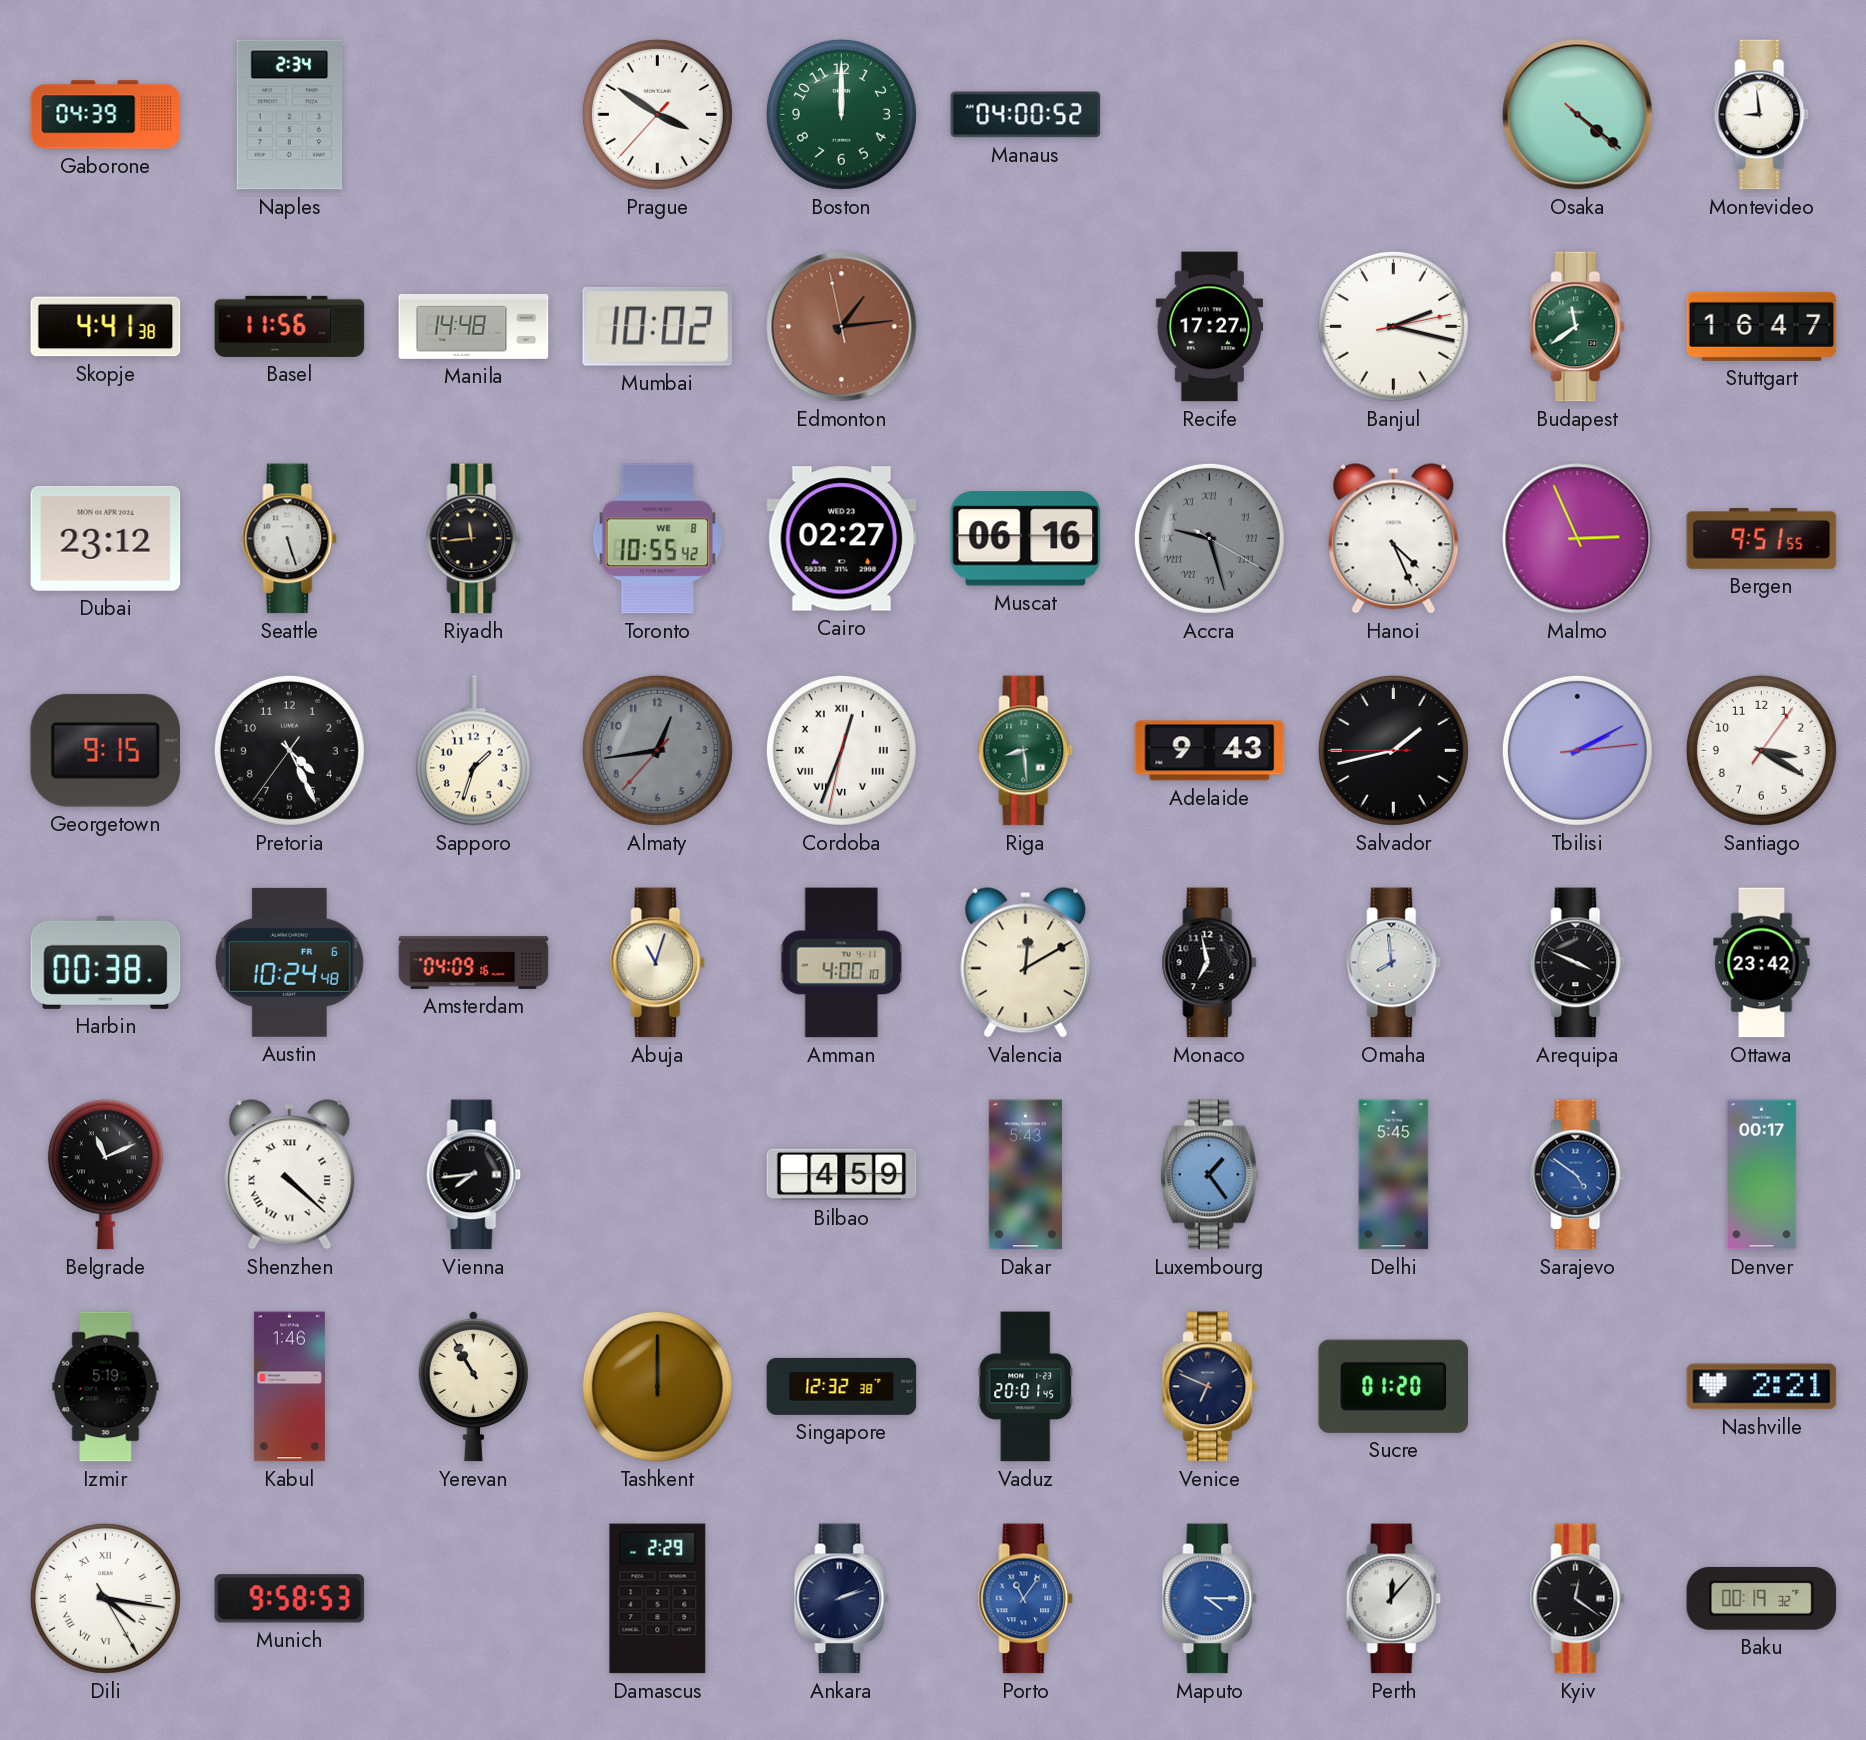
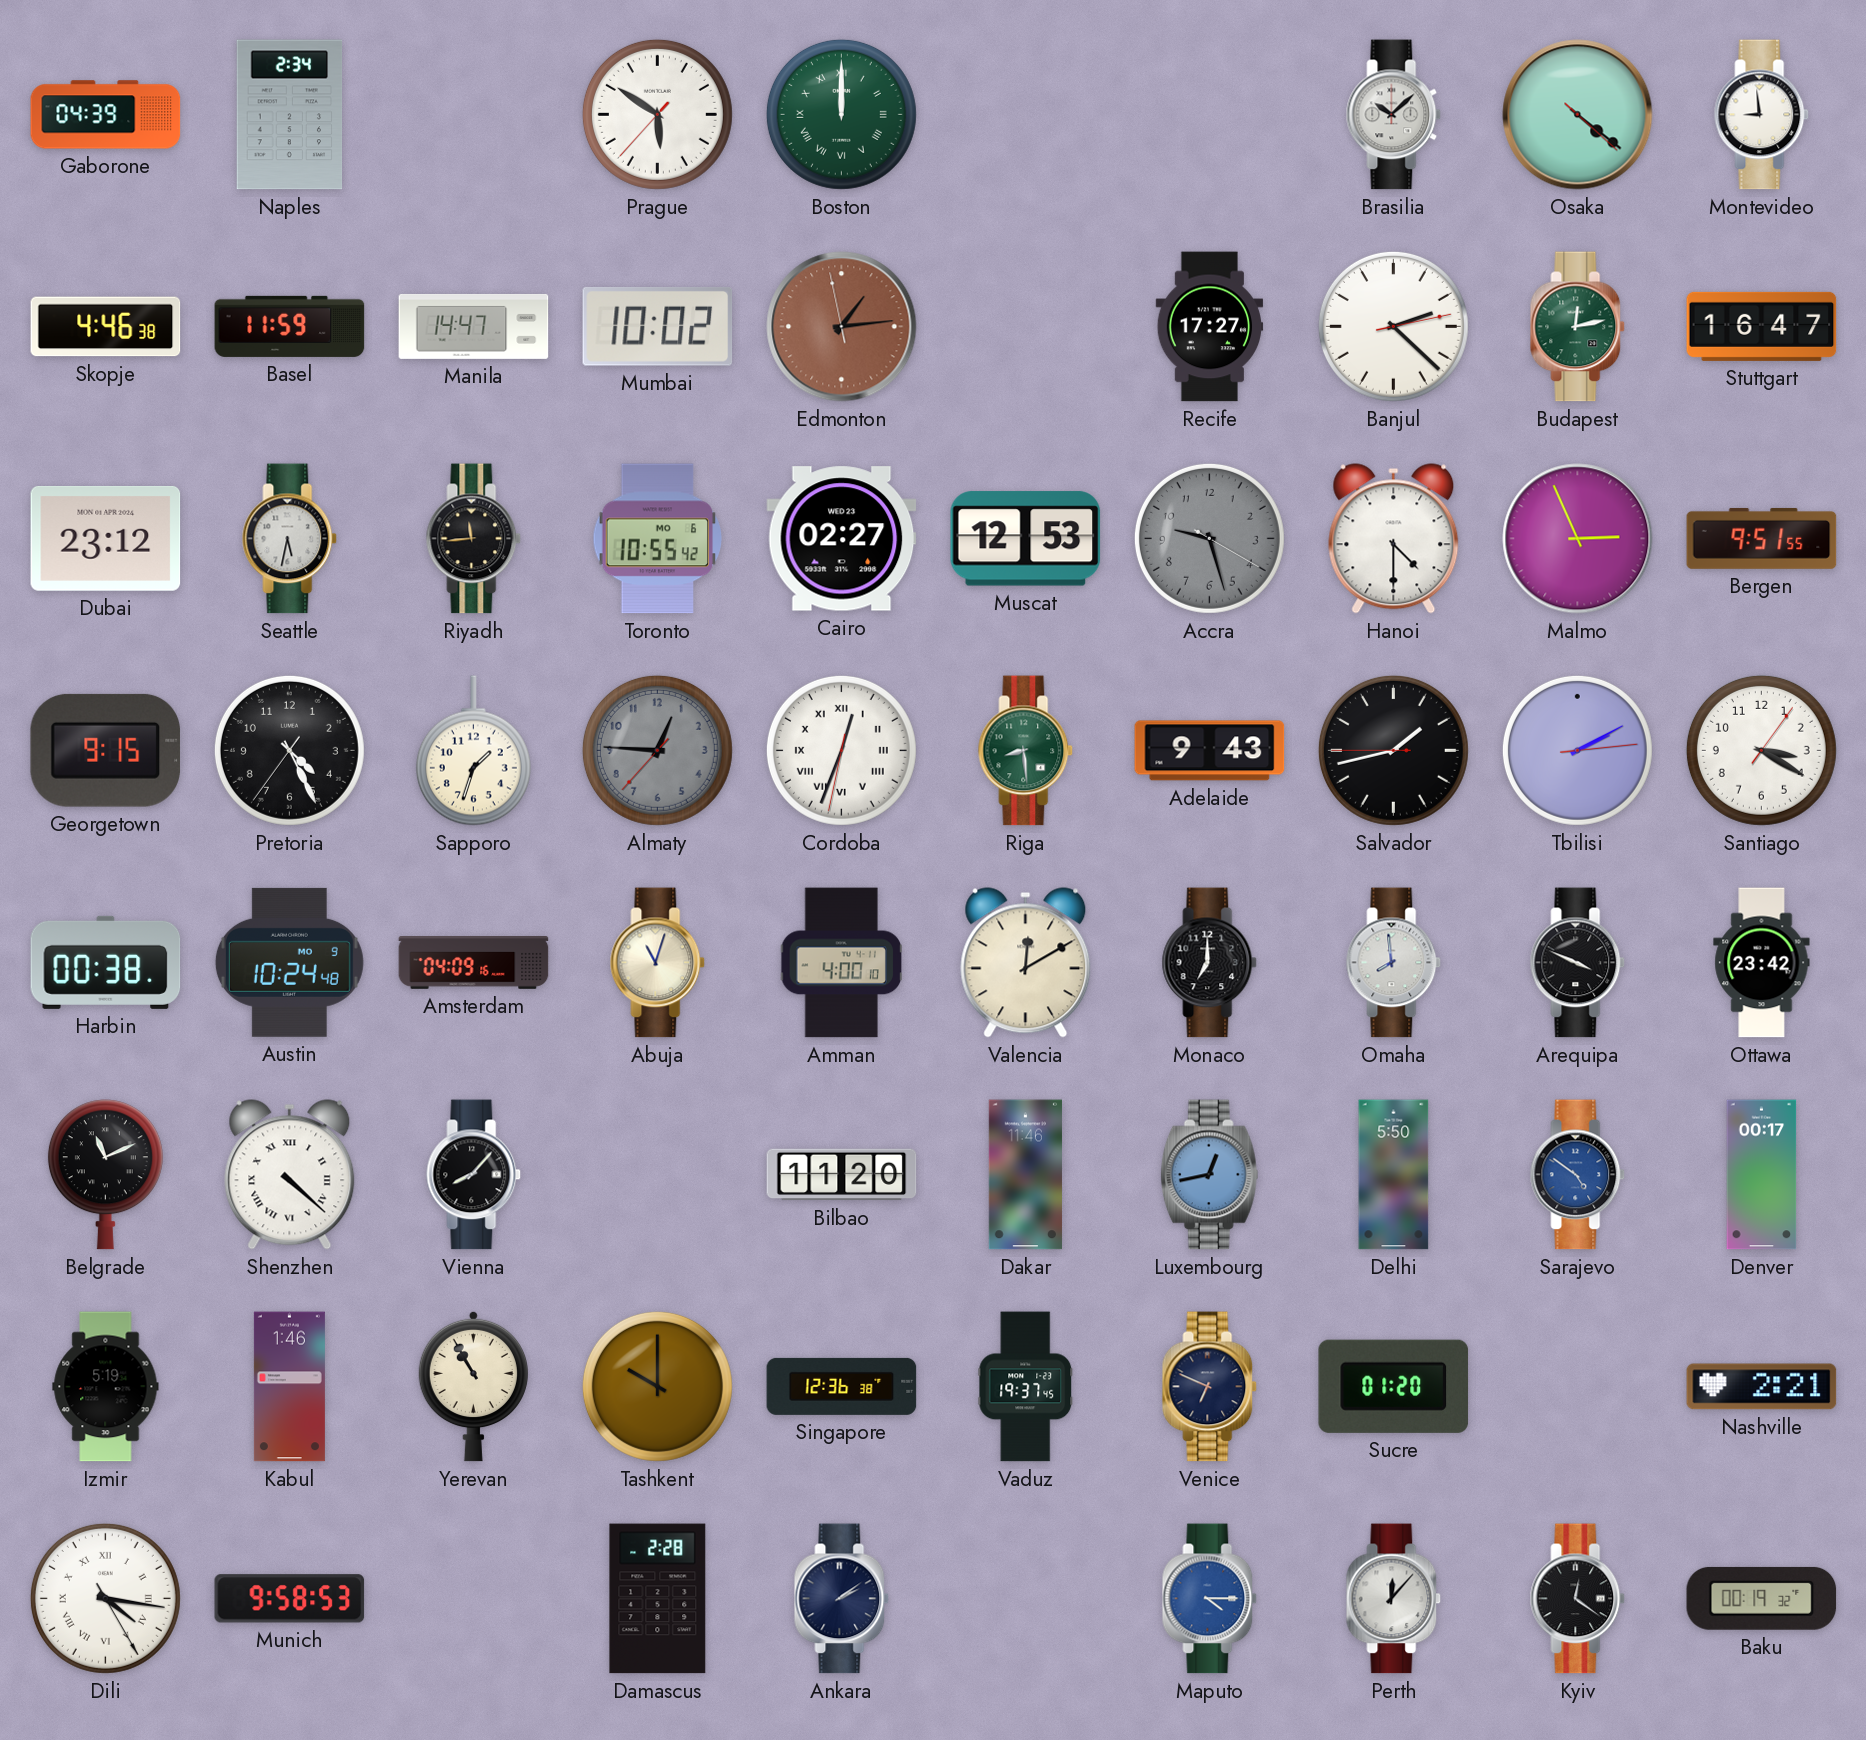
Prague: 3:50 -> 5:50 (657, 114)
Boston numerals: Arabic -> Roman (841, 114)
Manaus: 04:00 -> none (1026, 115)
Brasilia: none -> 10:08 (1394, 115)
Skopje: 4:41 -> 4:46 (106, 327)
Basel: 11:56 -> 11:59 (290, 326)
Manila: 14:48 -> 14:47 (474, 326)
Banjul: 2:17 -> 2:22 (1393, 326)
Budapest: 11:39 -> 12:13 (1578, 327)
Seattle: 5:27 -> 5:32 (290, 539)
Toronto date: WE 8 -> MO 6 (658, 539)
Muscat: 06:16 -> 12:53 (1026, 539)
Accra numerals: Roman -> Arabic (1209, 538)
Hanoi: 4:26 -> 4:30 (1394, 539)
Almaty: 12:43 -> 12:45 (657, 750)
Austin date: FR 6 -> MO 9 (289, 962)
Monaco: 6:58 -> 7:00 (1210, 963)
Vienna: 7:44 -> 8:07 (474, 1175)
Bilbao: 4:59 -> 11:20 (842, 1175)
Dakar: 5:43 -> 11:46 (1025, 1175)
Luxembourg: 1:24 -> 12:43 (1209, 1175)
Delhi: 5:45 -> 5:50 (1394, 1175)
Tashkent: 12:00 -> 10:00 (657, 1386)
Singapore: 12:32 -> 12:36 (842, 1386)
Vaduz: 20:01 -> 19:37 (1026, 1387)
Damascus: 2:29 -> 2:28 (658, 1599)
Ankara: 2:12 -> 2:09 (842, 1599)
Porto: 11:06 -> none (1026, 1599)
